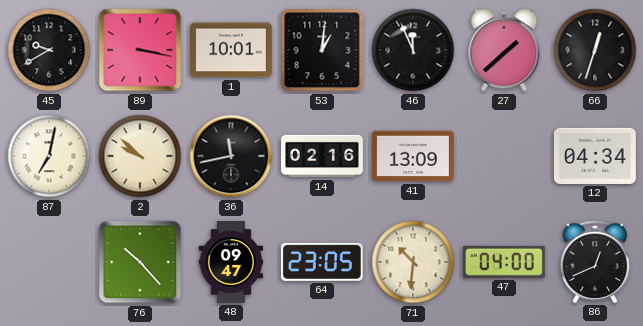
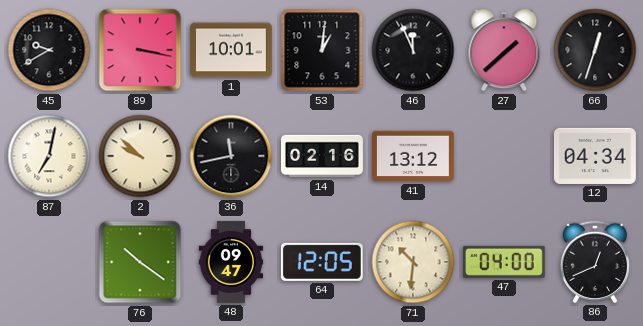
41: 13:09 -> 13:12 (413, 156)
76: 10:23 -> 10:21 (140, 262)
64: 23:05 -> 12:05 (322, 262)
